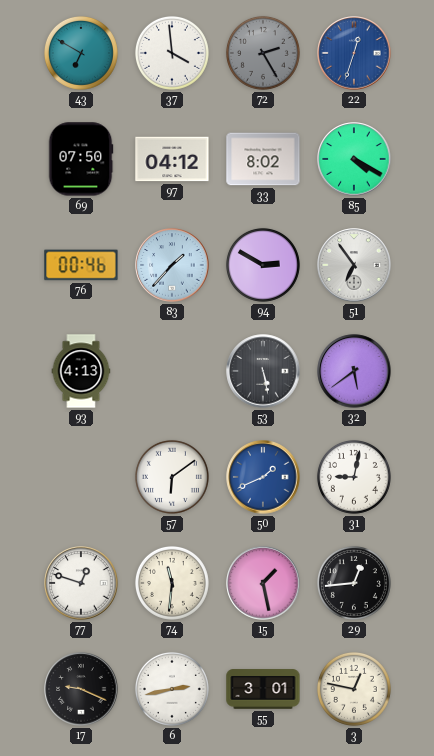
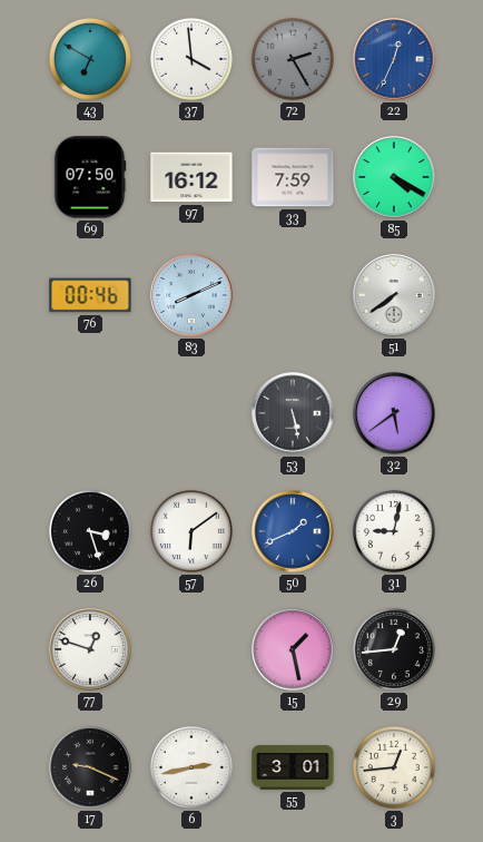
22: 12:33 -> 12:34 (394, 59)
97: 04:12 -> 16:12 (191, 177)
33: 8:02 -> 7:59 (293, 177)
83: 1:37 -> 8:11 (191, 295)
94: 2:50 -> none (263, 265)
51: 6:54 -> 7:39 (394, 295)
93: 4:13 -> none (81, 371)
26: none -> 3:27 (90, 531)
74: 11:31 -> none (172, 583)
3: 12:47 -> 12:44 (394, 767)
